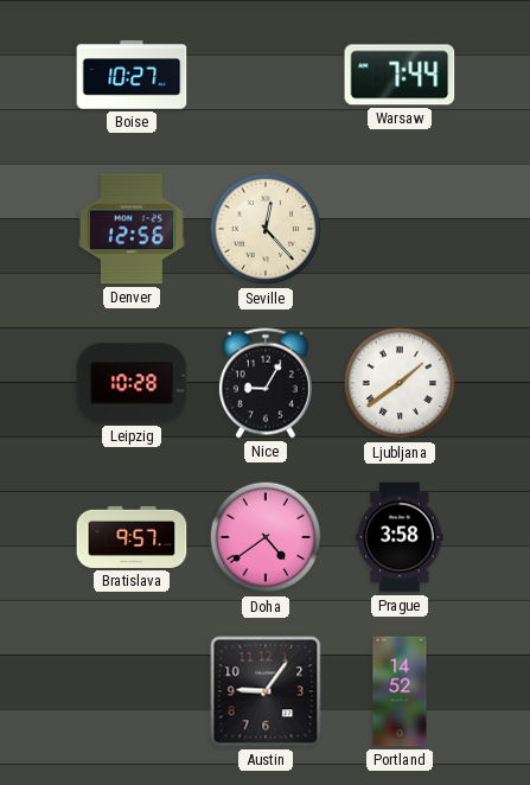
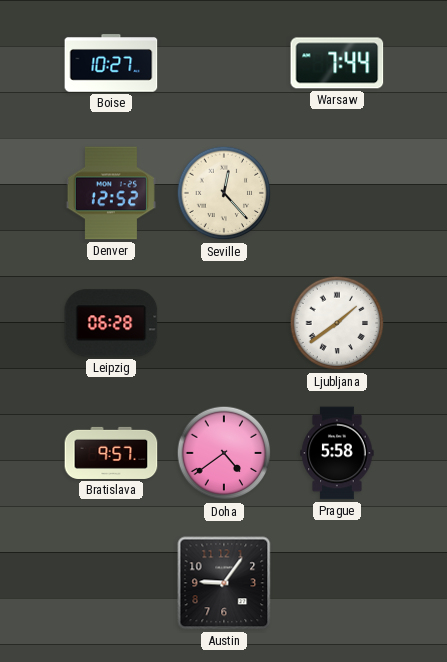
Denver: 12:56 -> 12:52 (111, 193)
Leipzig: 10:28 -> 06:28 (111, 323)
Nice: 9:05 -> none (266, 383)
Prague: 3:58 -> 5:58 (337, 453)
Portland: 14:52 -> none (400, 691)
